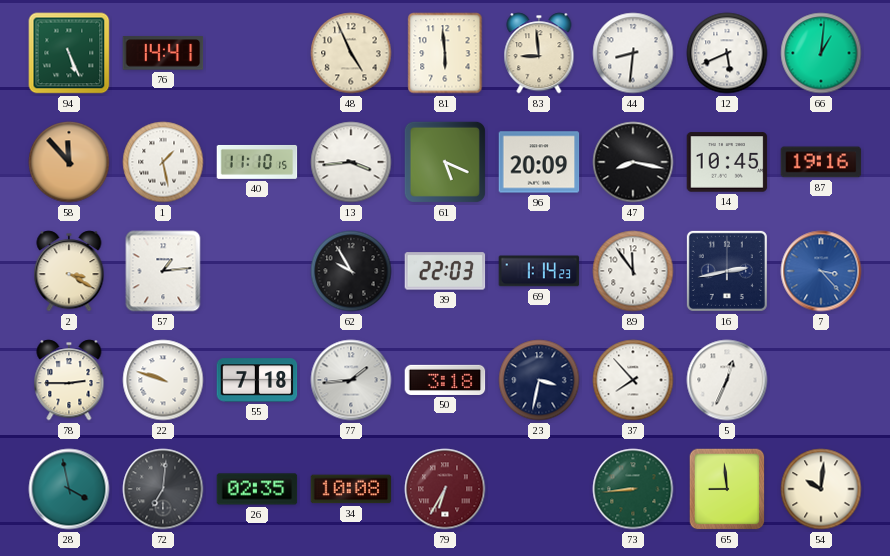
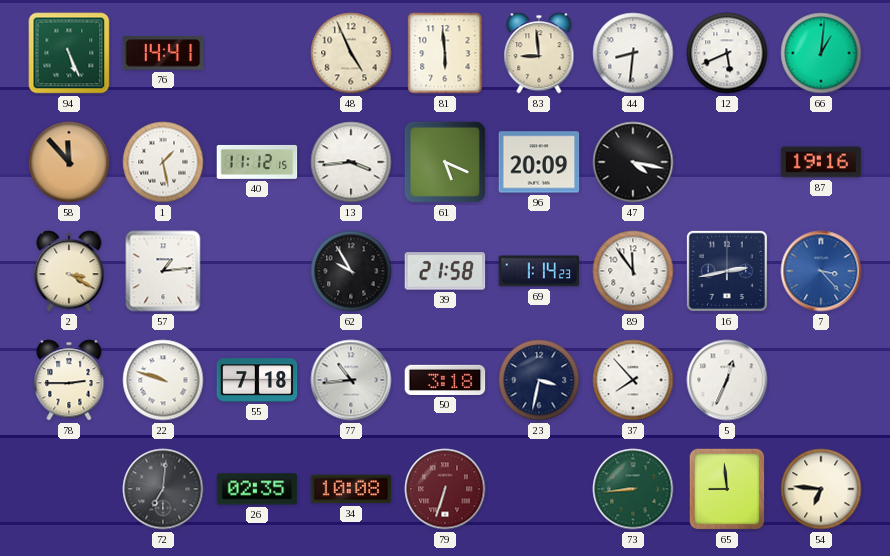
40: 11:10 -> 11:12 (257, 162)
47: 8:17 -> 4:17 (633, 162)
14: 10:45 -> none (727, 162)
39: 22:03 -> 21:58 (445, 271)
77: 1:44 -> 10:44 (351, 380)
28: 3:58 -> none (69, 489)
79: 6:35 -> 6:33 (445, 489)
54: 10:01 -> 6:46 (821, 489)
